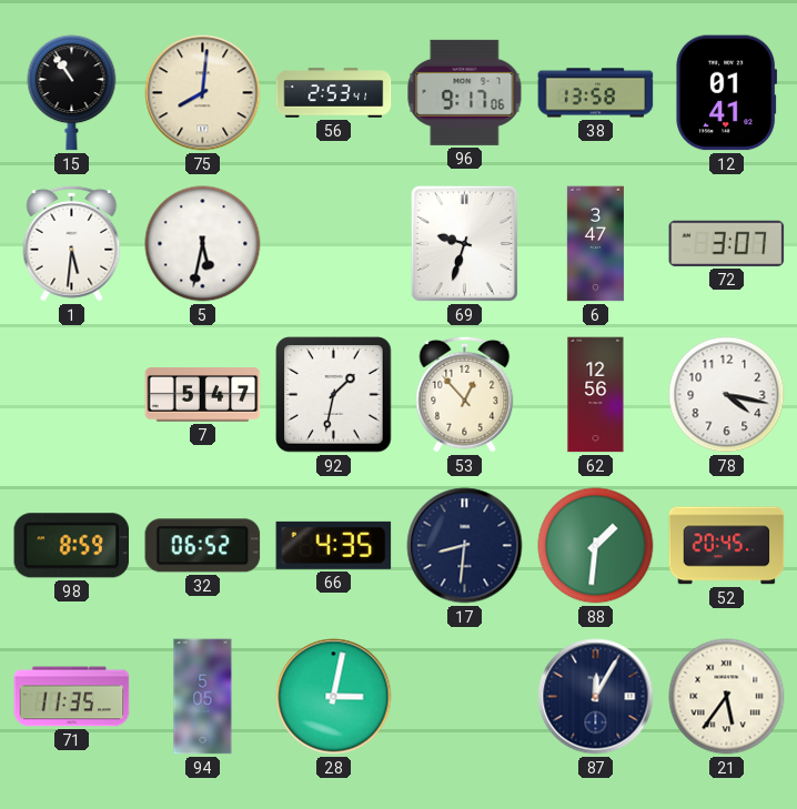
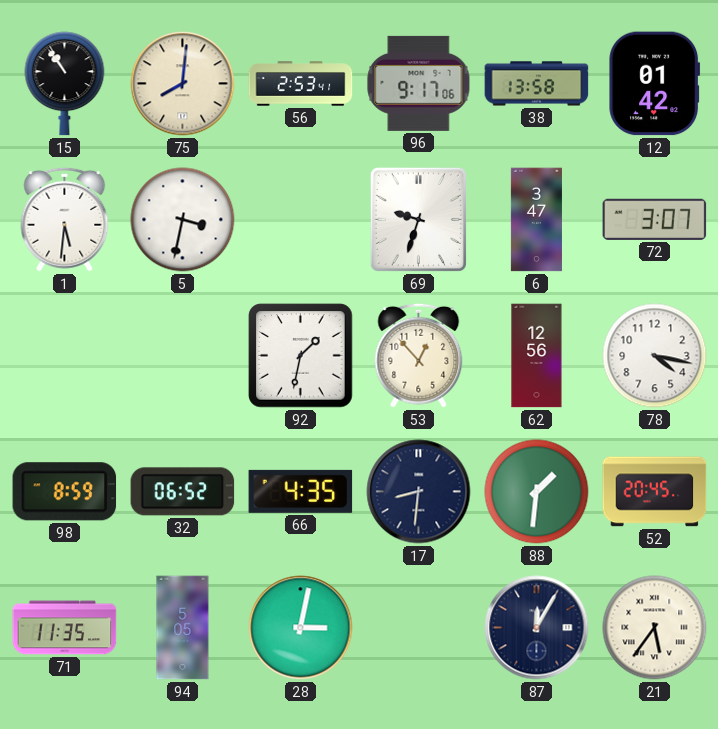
12: 01:41 -> 01:42 (655, 84)
5: 5:32 -> 3:32 (183, 220)
7: 5:47 -> none (203, 395)
